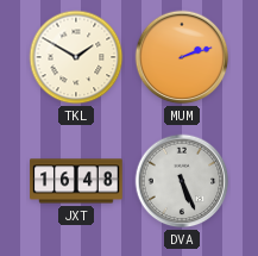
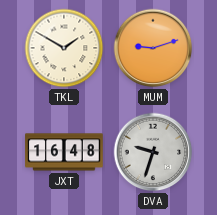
MUM: 2:12 -> 9:12 (153, 48)
DVA: 5:26 -> 9:33 (153, 152)
